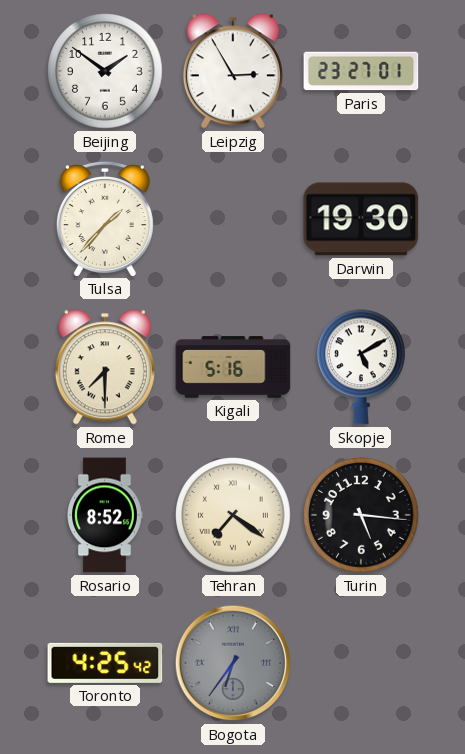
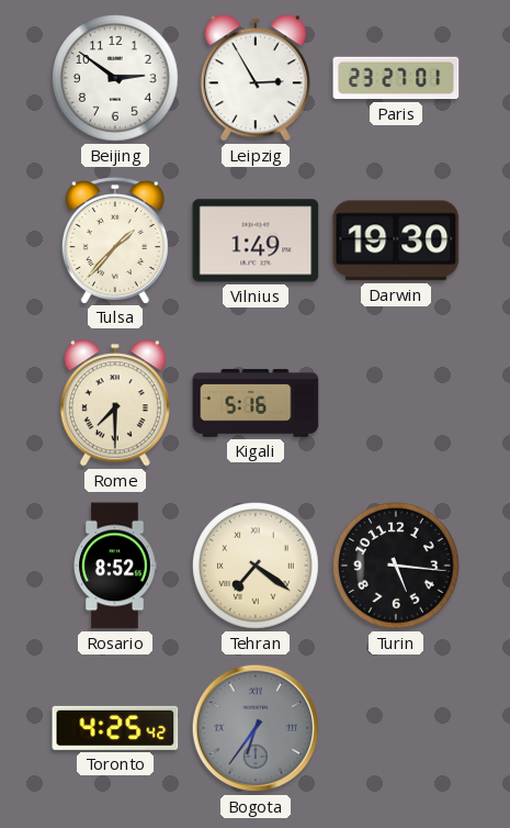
Beijing: 1:51 -> 2:51 (116, 79)
Vilnius: none -> 1:49 (256, 240)
Skopje: 5:10 -> none (361, 367)
